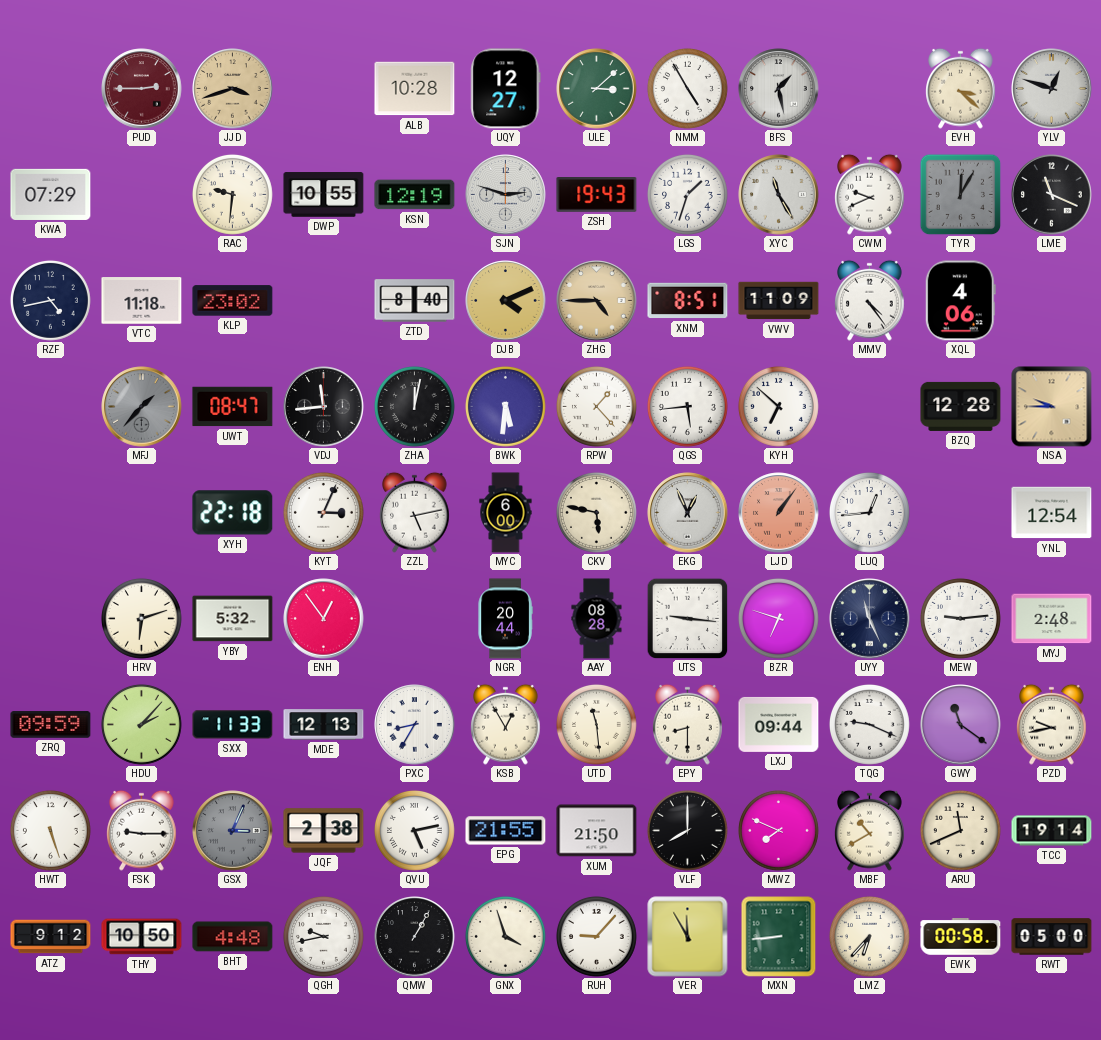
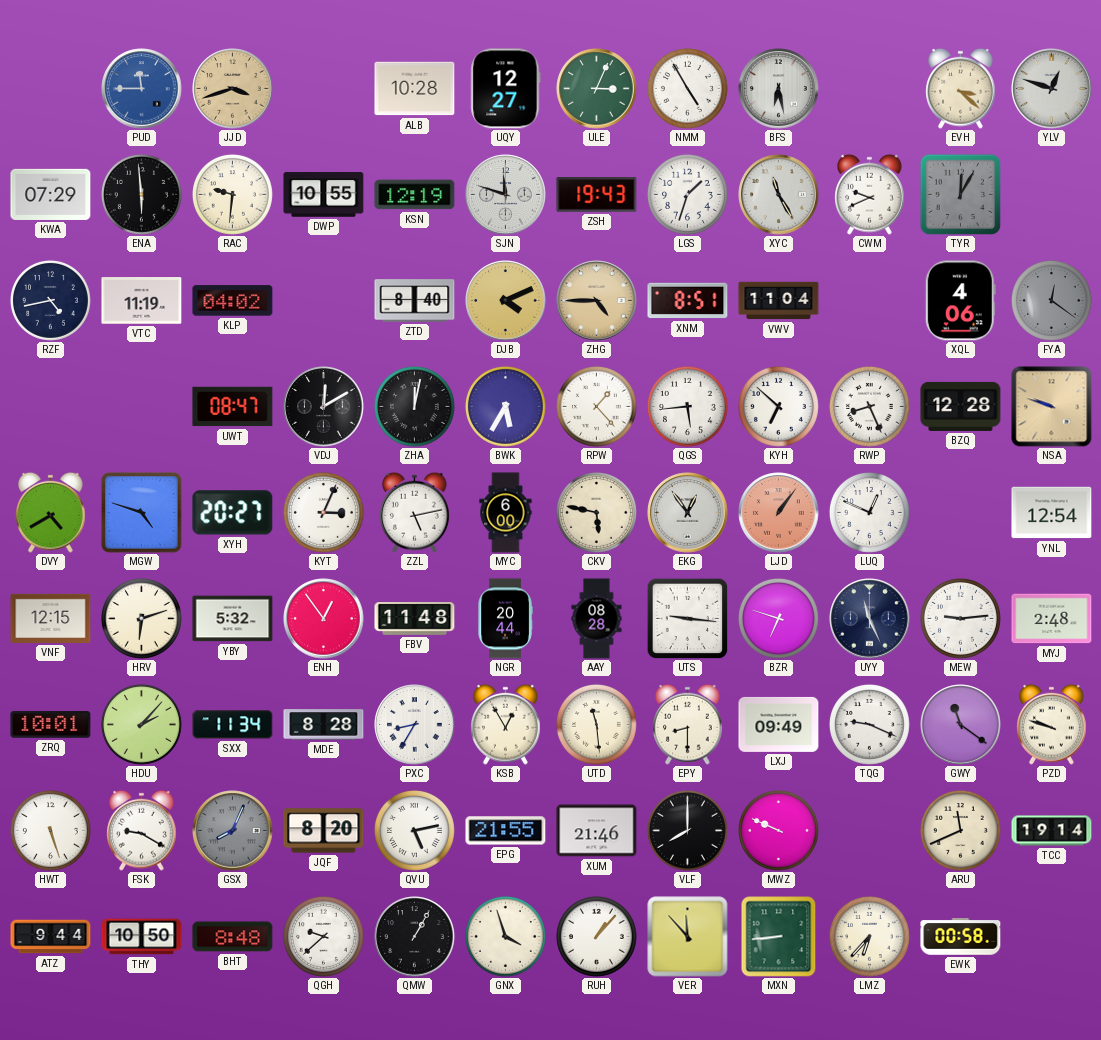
PUD: 2:45 -> 11:45 (142, 89)
PUD dial: burgundy -> blue (142, 89)
ULE: 3:08 -> 3:04 (597, 89)
BFS: 1:28 -> 6:28 (779, 89)
ENA: none -> 5:59 (141, 194)
SJN: 2:48 -> 11:48 (506, 195)
LME: 11:19 -> none (1052, 195)
VTC: 11:18 -> 11:19 (142, 301)
KLP: 23:02 -> 04:02 (233, 301)
VWV: 11:09 -> 11:04 (779, 301)
MMV: 4:24 -> none (870, 300)
FYA: none -> 12:21 (1051, 300)
MFJ: 1:37 -> none (142, 407)
VDJ: 11:44 -> 12:10 (324, 407)
BWK: 5:31 -> 5:35 (505, 406)
RWP: none -> 8:26 (869, 406)
NSA: 9:45 -> 9:48 (1052, 407)
DVY: none -> 4:40 (51, 512)
MGW: none -> 4:48 (142, 513)
XYH: 22:18 -> 20:27 (233, 513)
EKG: 12:56 -> 12:54 (688, 513)
LUQ: 12:44 -> 12:49 (869, 512)
VNF: none -> 12:15 (51, 618)
FBV: none -> 11:48 (415, 619)
ZRQ: 09:59 -> 10:01 (51, 725)
SXX: 11:33 -> 11:34 (233, 725)
MDE: 12:13 -> 8:28 (324, 725)
LXJ: 09:44 -> 09:49 (779, 724)
PZD: 9:43 -> 9:48 (1052, 724)
FSK: 9:15 -> 9:20 (142, 830)
GSX: 3:04 -> 8:04 (233, 831)
JQF: 2:38 -> 8:20 (324, 831)
XUM: 21:50 -> 21:46 (597, 831)
MWZ: 7:49 -> 9:49 (778, 830)
MBF: 10:40 -> none (870, 830)
ATZ: 9:12 -> 9:44 (51, 937)
BHT: 4:48 -> 8:48 (233, 937)
QGH: 9:43 -> 9:38 (323, 936)
RUH: 9:07 -> 1:07 (596, 936)
VER: 11:55 -> 11:53 (688, 937)
RWT: 05:00 -> none (1052, 937)
